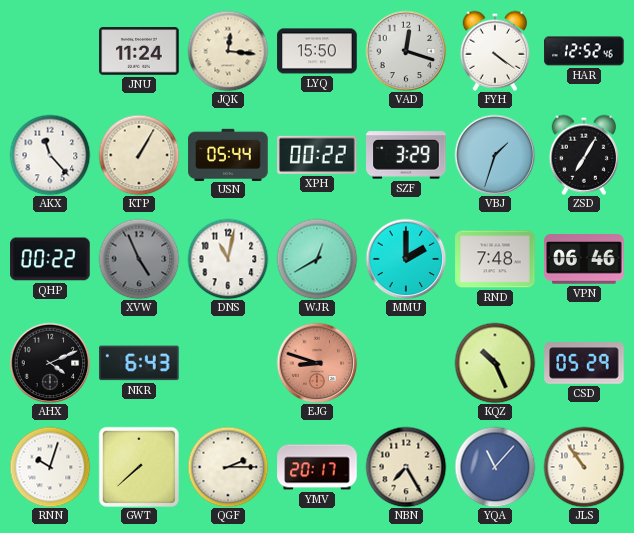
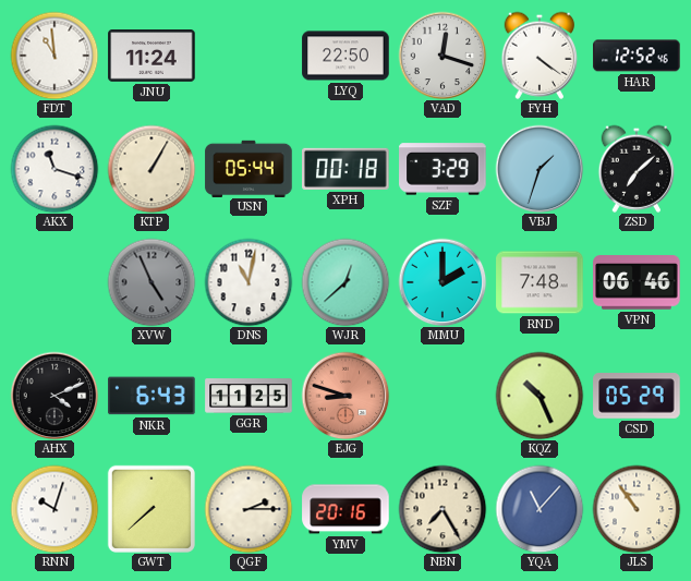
FDT: none -> 10:59 (54, 56)
JQK: 12:16 -> none (228, 51)
LYQ: 15:50 -> 22:50 (346, 56)
AKX: 11:23 -> 11:18 (54, 169)
XPH: 00:22 -> 00:18 (346, 169)
ZSD: 7:05 -> 7:08 (635, 169)
QHP: 00:22 -> none (50, 259)
WJR: 12:40 -> 12:38 (346, 282)
GGR: none -> 11:25 (248, 396)
YMV: 20:17 -> 20:16 (346, 509)
